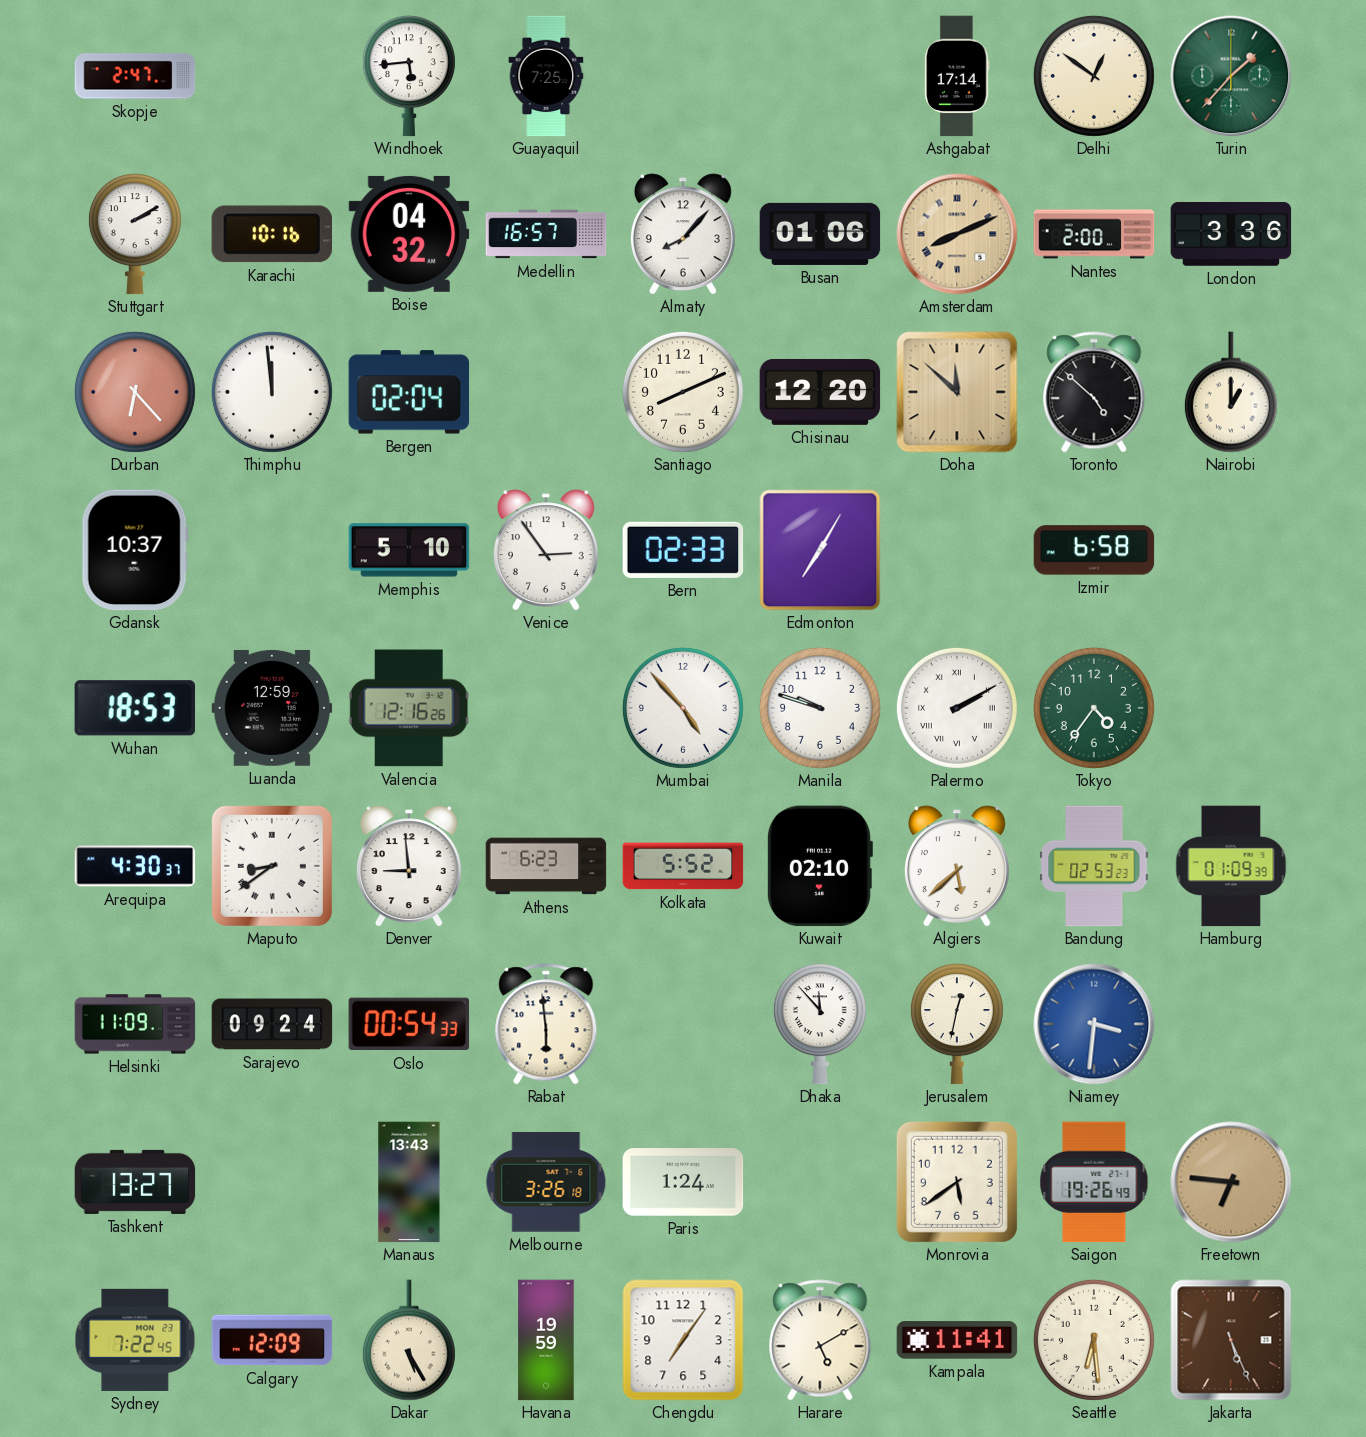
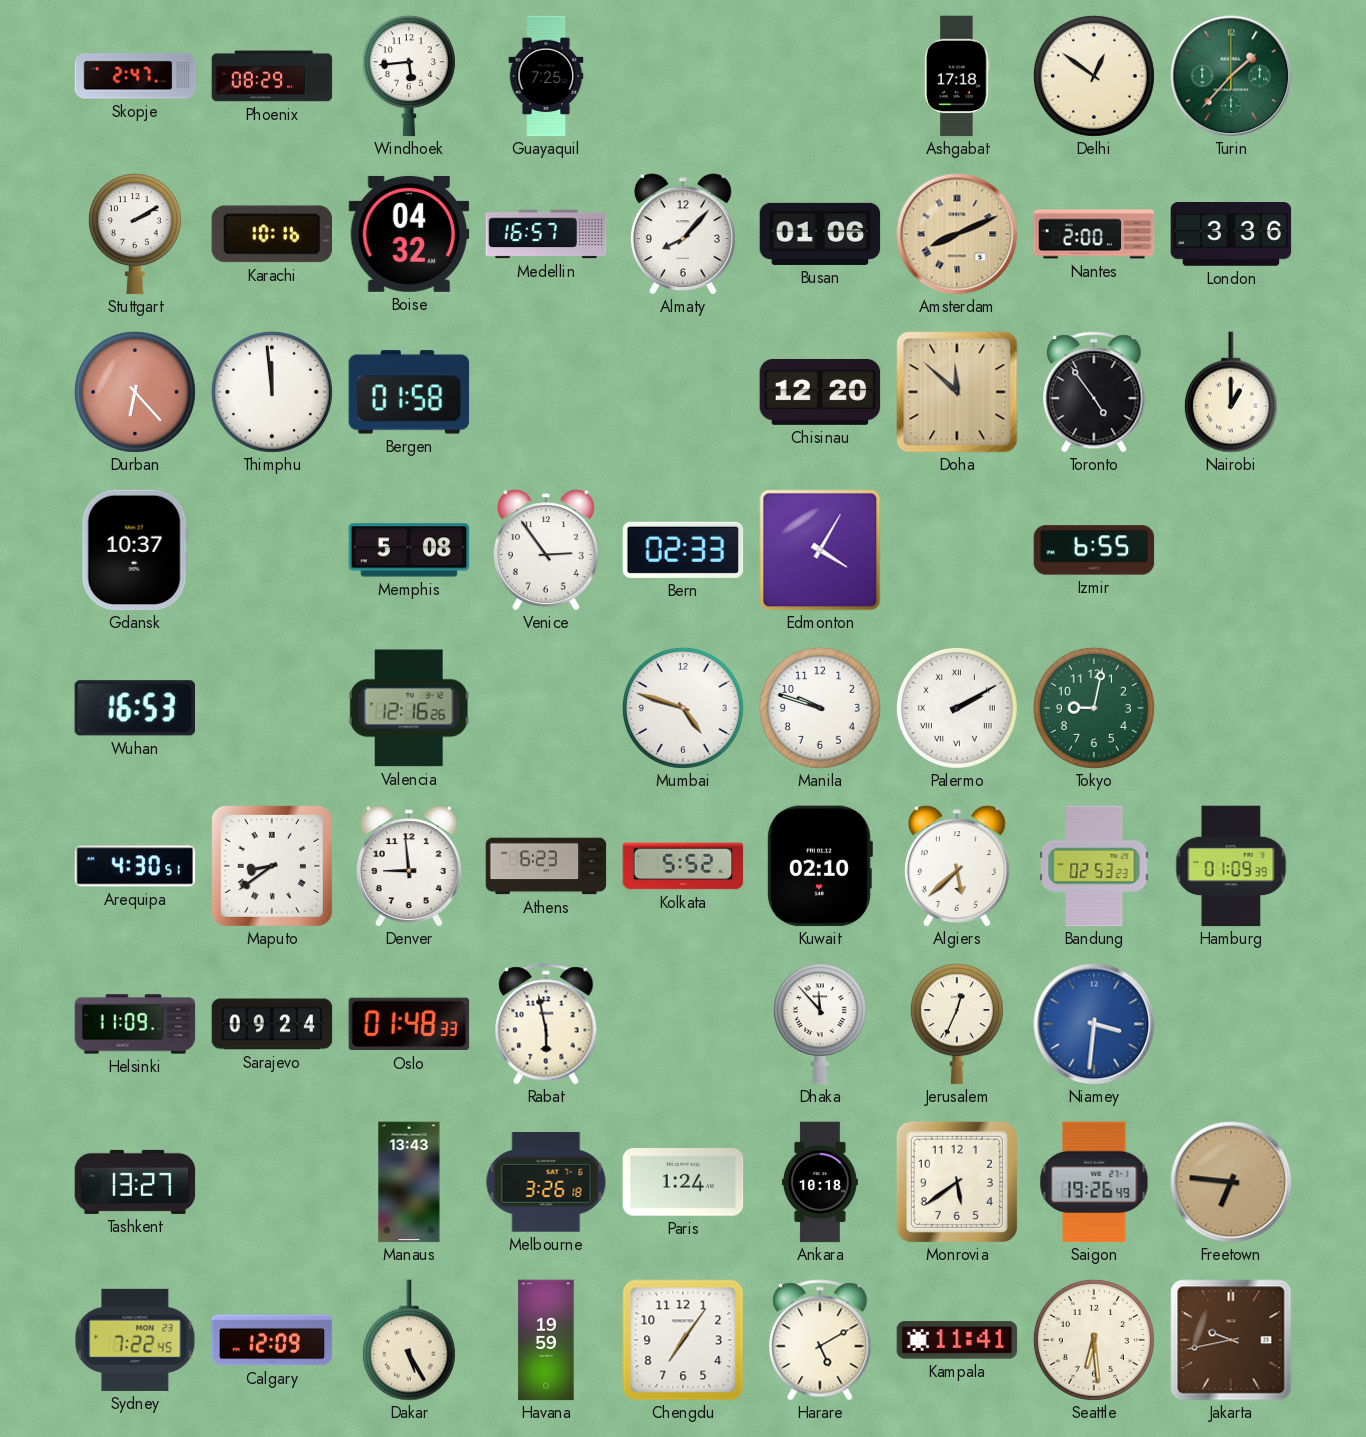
Phoenix: none -> 08:29 (272, 76)
Ashgabat: 17:14 -> 17:18 (957, 76)
Bergen: 02:04 -> 01:58 (409, 392)
Santiago: 8:11 -> none (683, 392)
Toronto: 4:52 -> 4:54 (1094, 392)
Memphis: 5:10 -> 5:08 (409, 550)
Edmonton: 7:05 -> 4:05 (820, 550)
Izmir: 6:58 -> 6:55 (1094, 550)
Wuhan: 18:53 -> 16:53 (134, 708)
Luanda: 12:59 -> none (272, 708)
Mumbai: 4:53 -> 4:48 (683, 708)
Tokyo: 4:36 -> 9:02 (1094, 708)
Arequipa: 4:30:37 -> 4:30:51 (135, 866)
Oslo: 00:54 -> 01:48 (409, 1024)
Rabat: 5:59 -> 5:58 (546, 1024)
Jerusalem: 12:32 -> 12:34 (957, 1024)
Ankara: none -> 10:18 (820, 1182)
Jakarta: 5:26 -> 9:43 (1231, 1340)
